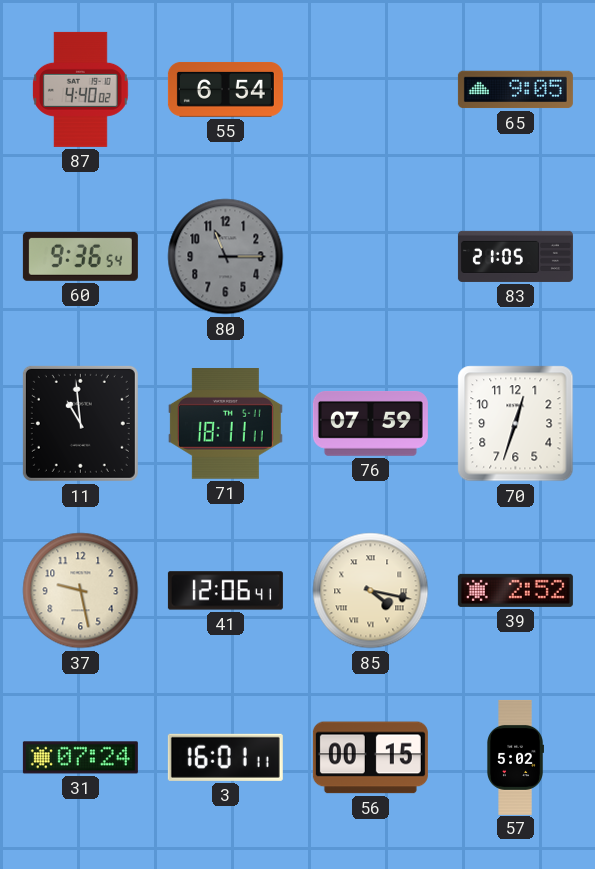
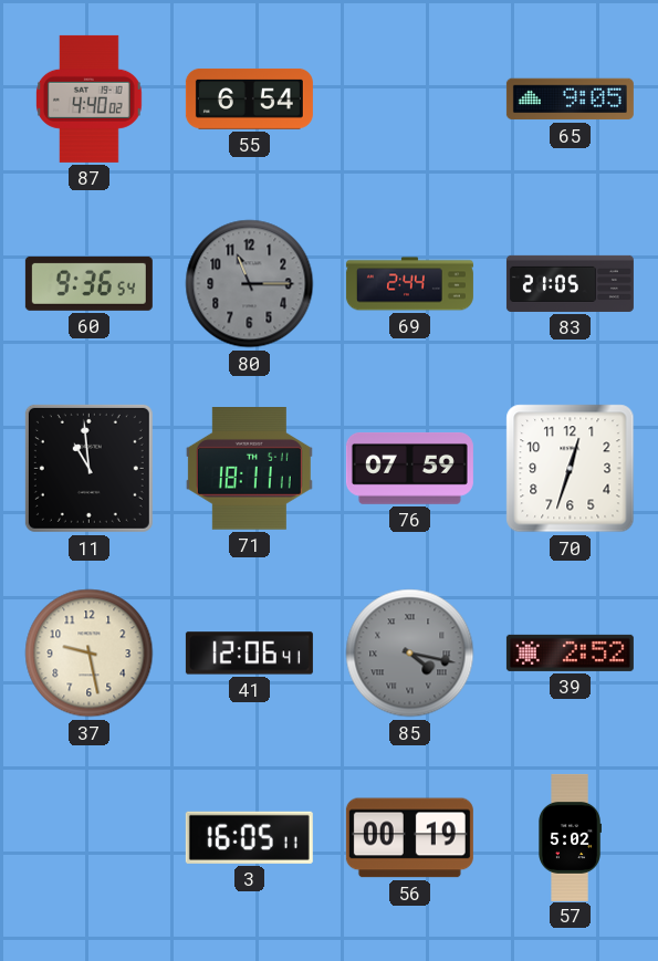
69: none -> 2:44 (409, 284)
85 dial: cream -> grey (410, 654)
31: 07:24 -> none (80, 758)
3: 16:01 -> 16:05 (249, 837)
56: 00:15 -> 00:19 (409, 838)
